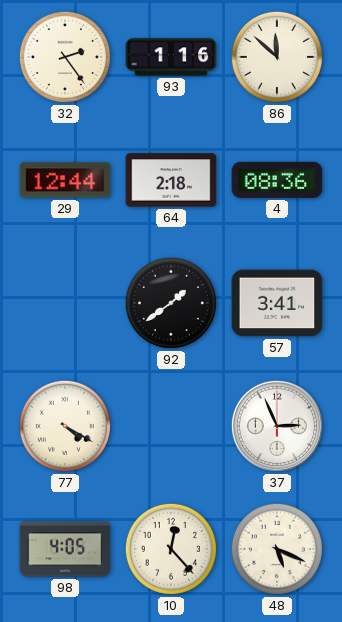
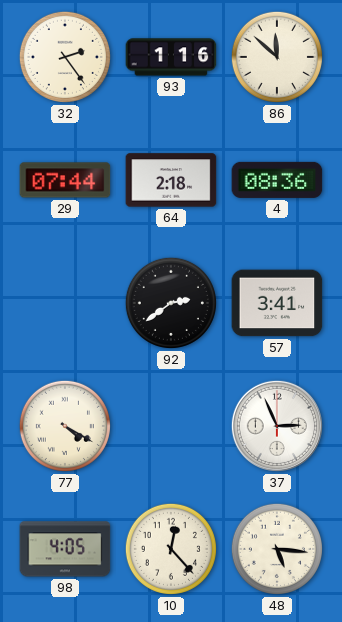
29: 12:44 -> 07:44 (65, 180)
92: 1:39 -> 2:39 (171, 303)
48: 5:19 -> 5:16 (277, 549)
